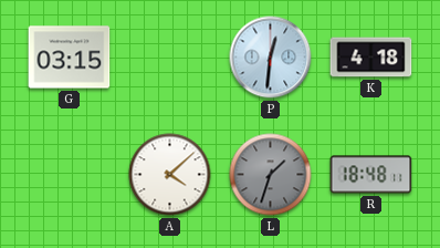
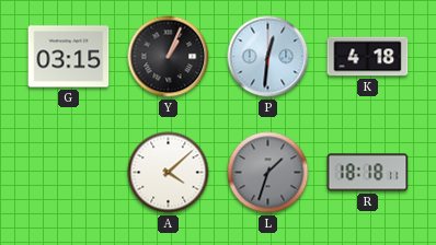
Y: none -> 1:04 (169, 57)
R: 18:48 -> 18:18 (368, 173)
